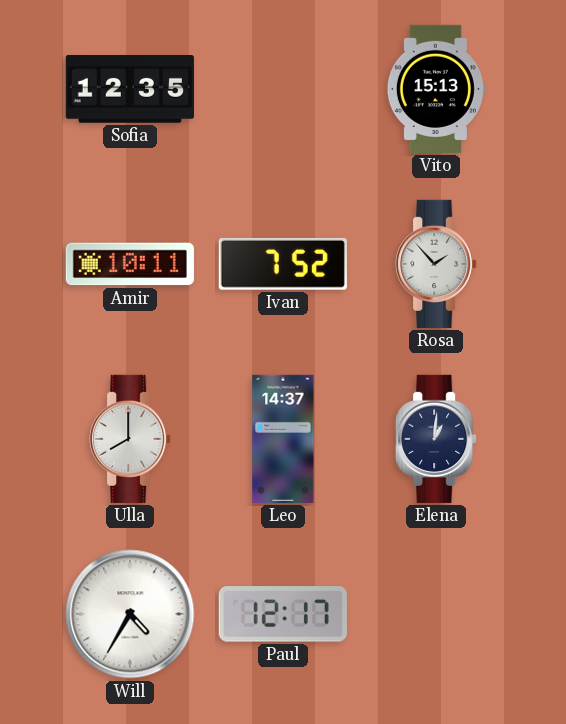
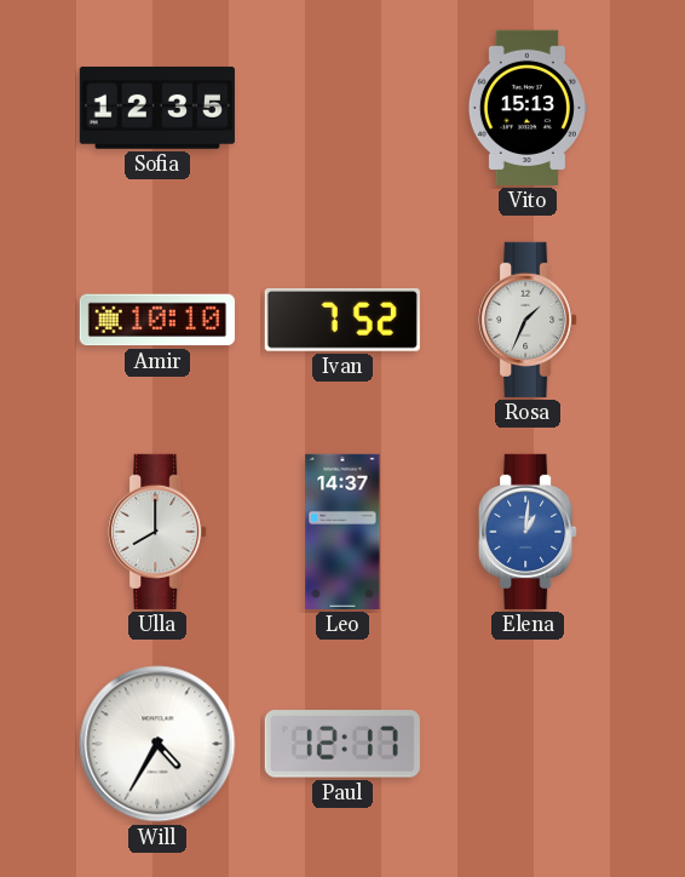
Amir: 10:11 -> 10:10 (157, 320)
Rosa: 1:53 -> 1:34 (528, 320)
Elena dial: navy -> blue (528, 532)
